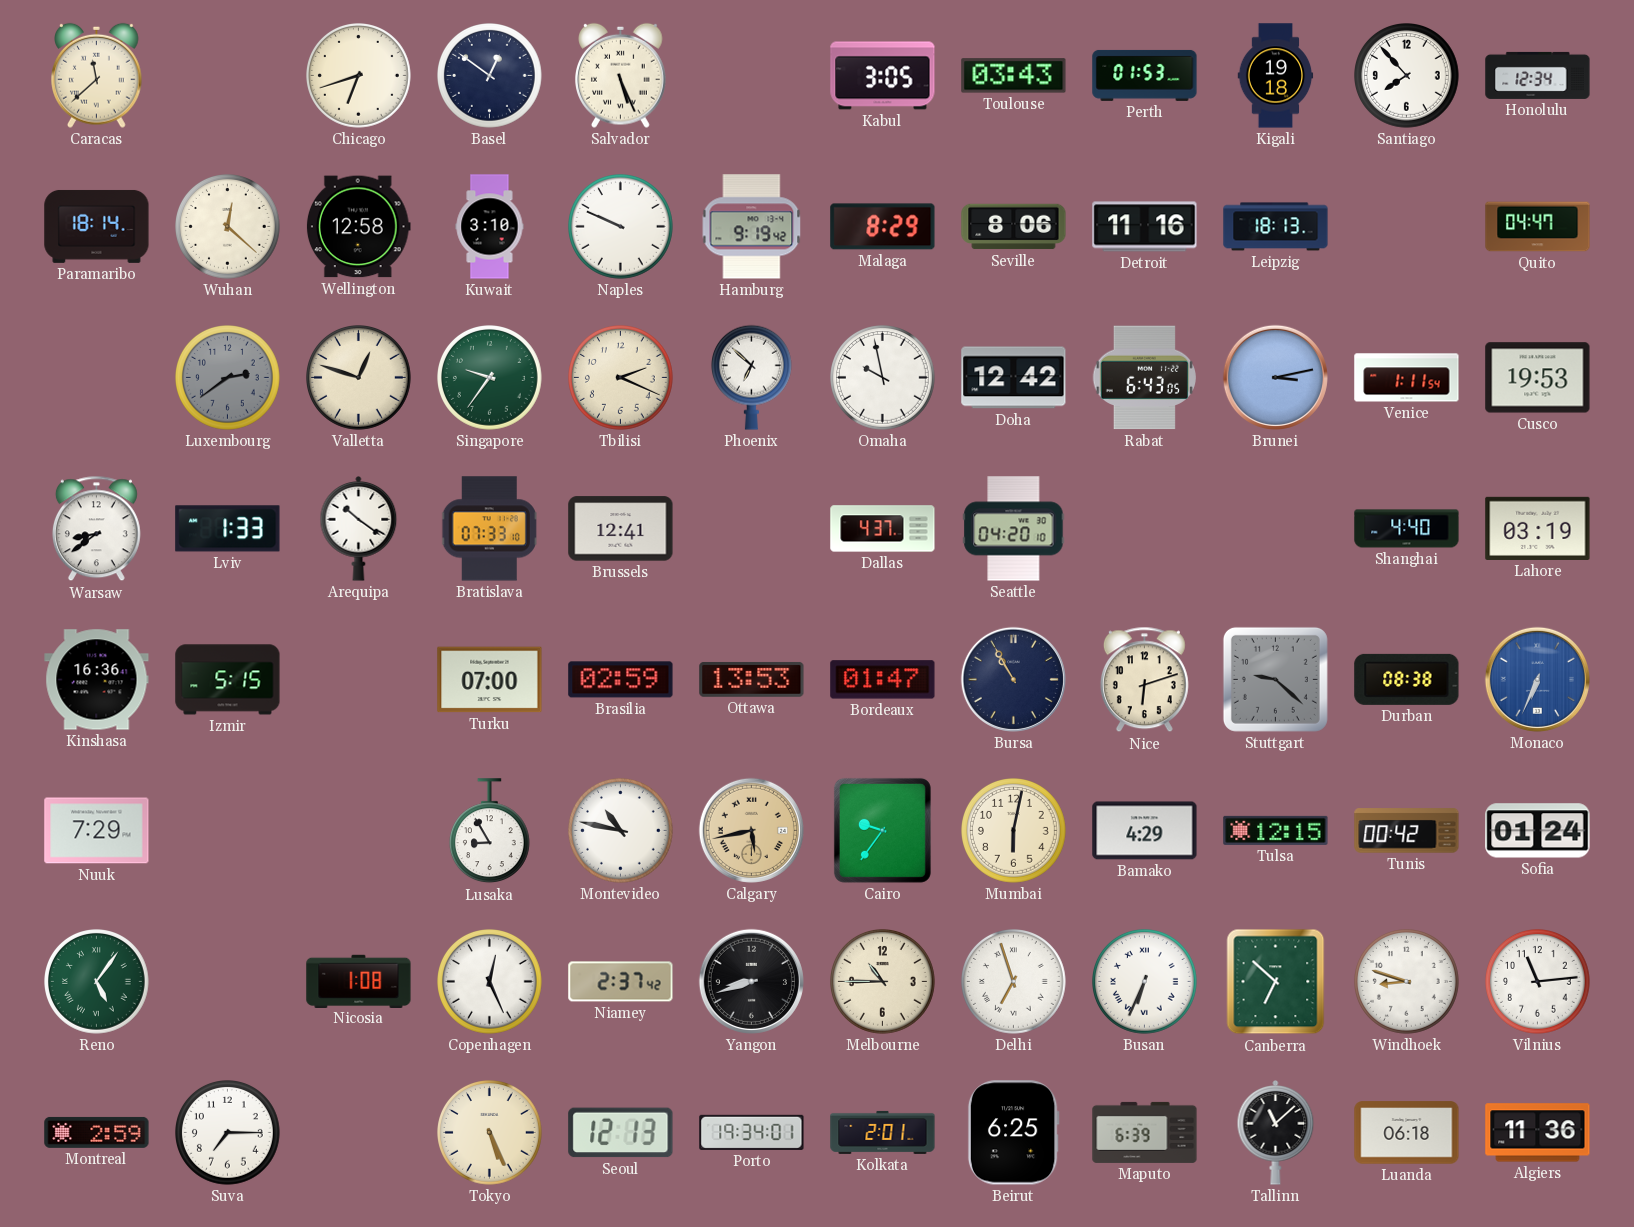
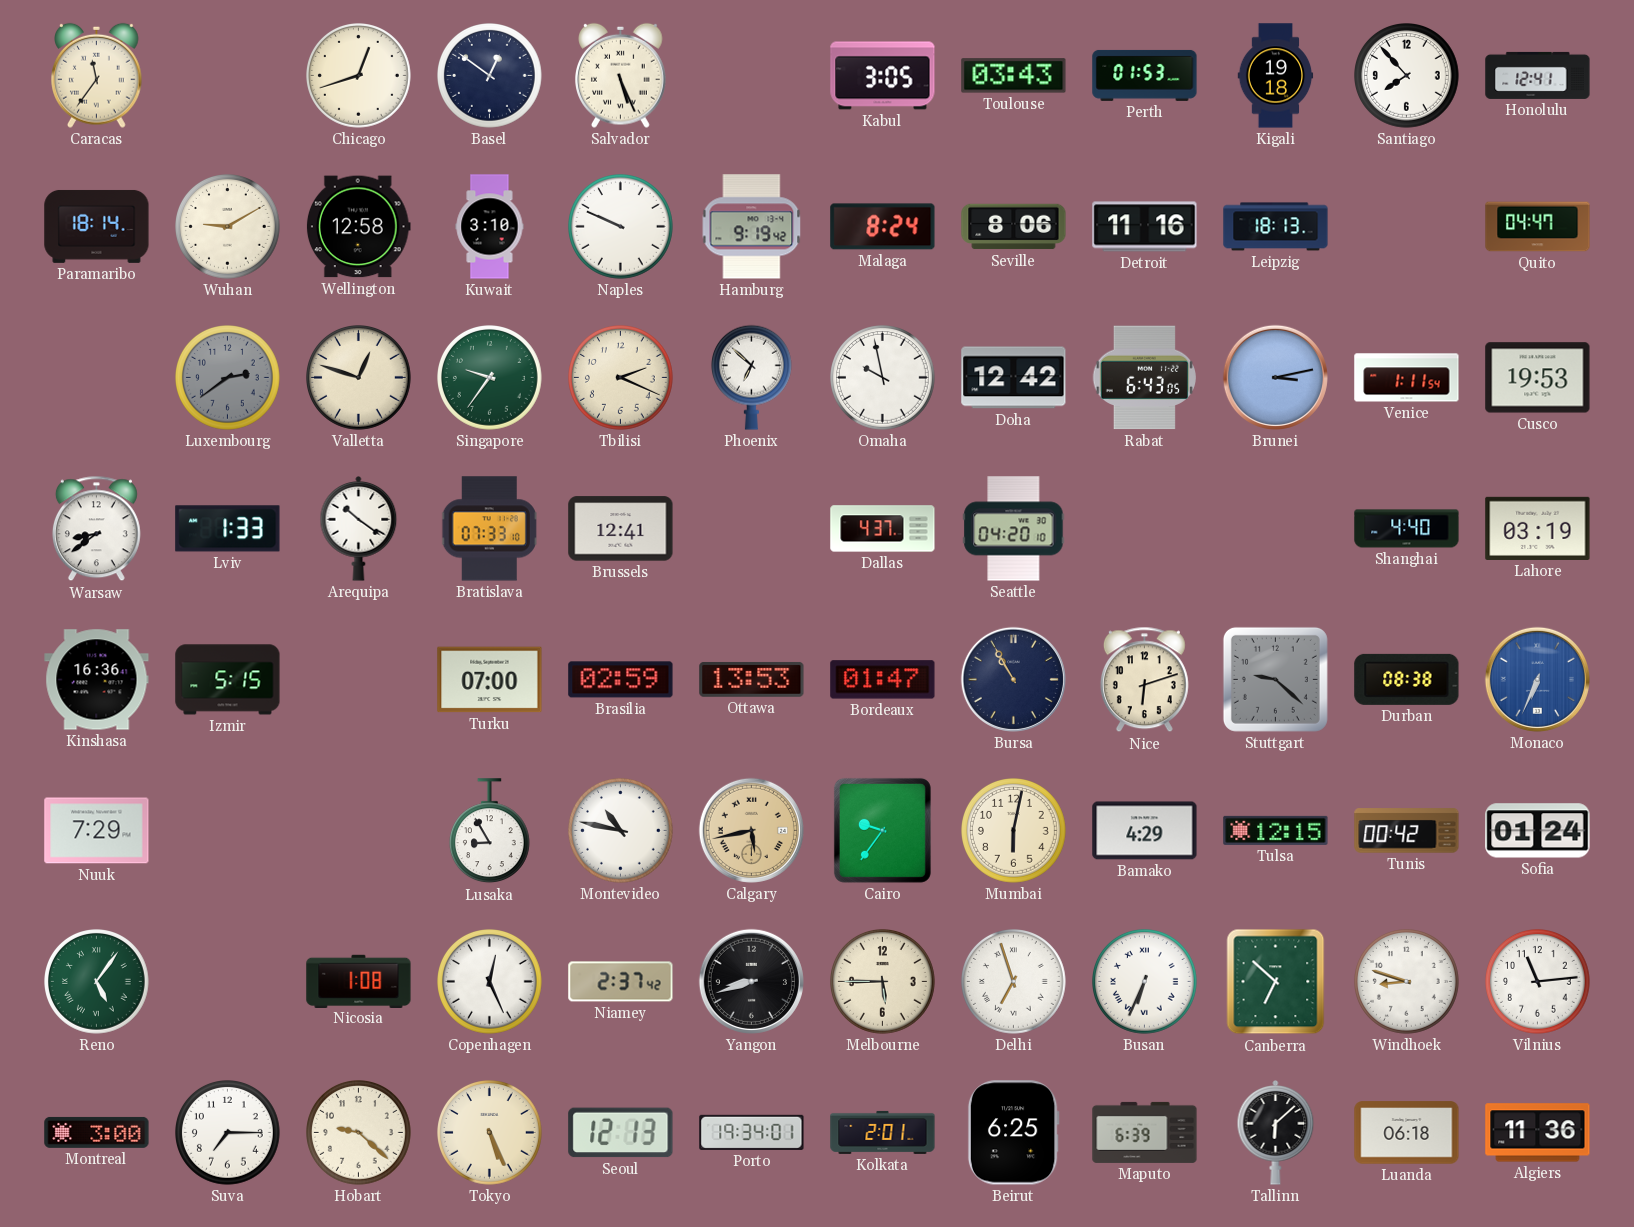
Caracas: 11:38 -> 11:36 (97, 75)
Chicago: 6:42 -> 12:42 (359, 76)
Honolulu: 12:34 -> 12:41 (1538, 75)
Wuhan: 12:22 -> 9:10 (228, 227)
Malaga: 8:29 -> 8:24 (883, 227)
Melbourne: 10:45 -> 5:45 (883, 982)
Montreal: 2:59 -> 3:00 (97, 1132)
Hobart: none -> 9:22 (359, 1133)
Tallinn: 11:08 -> 6:08 (1276, 1133)
